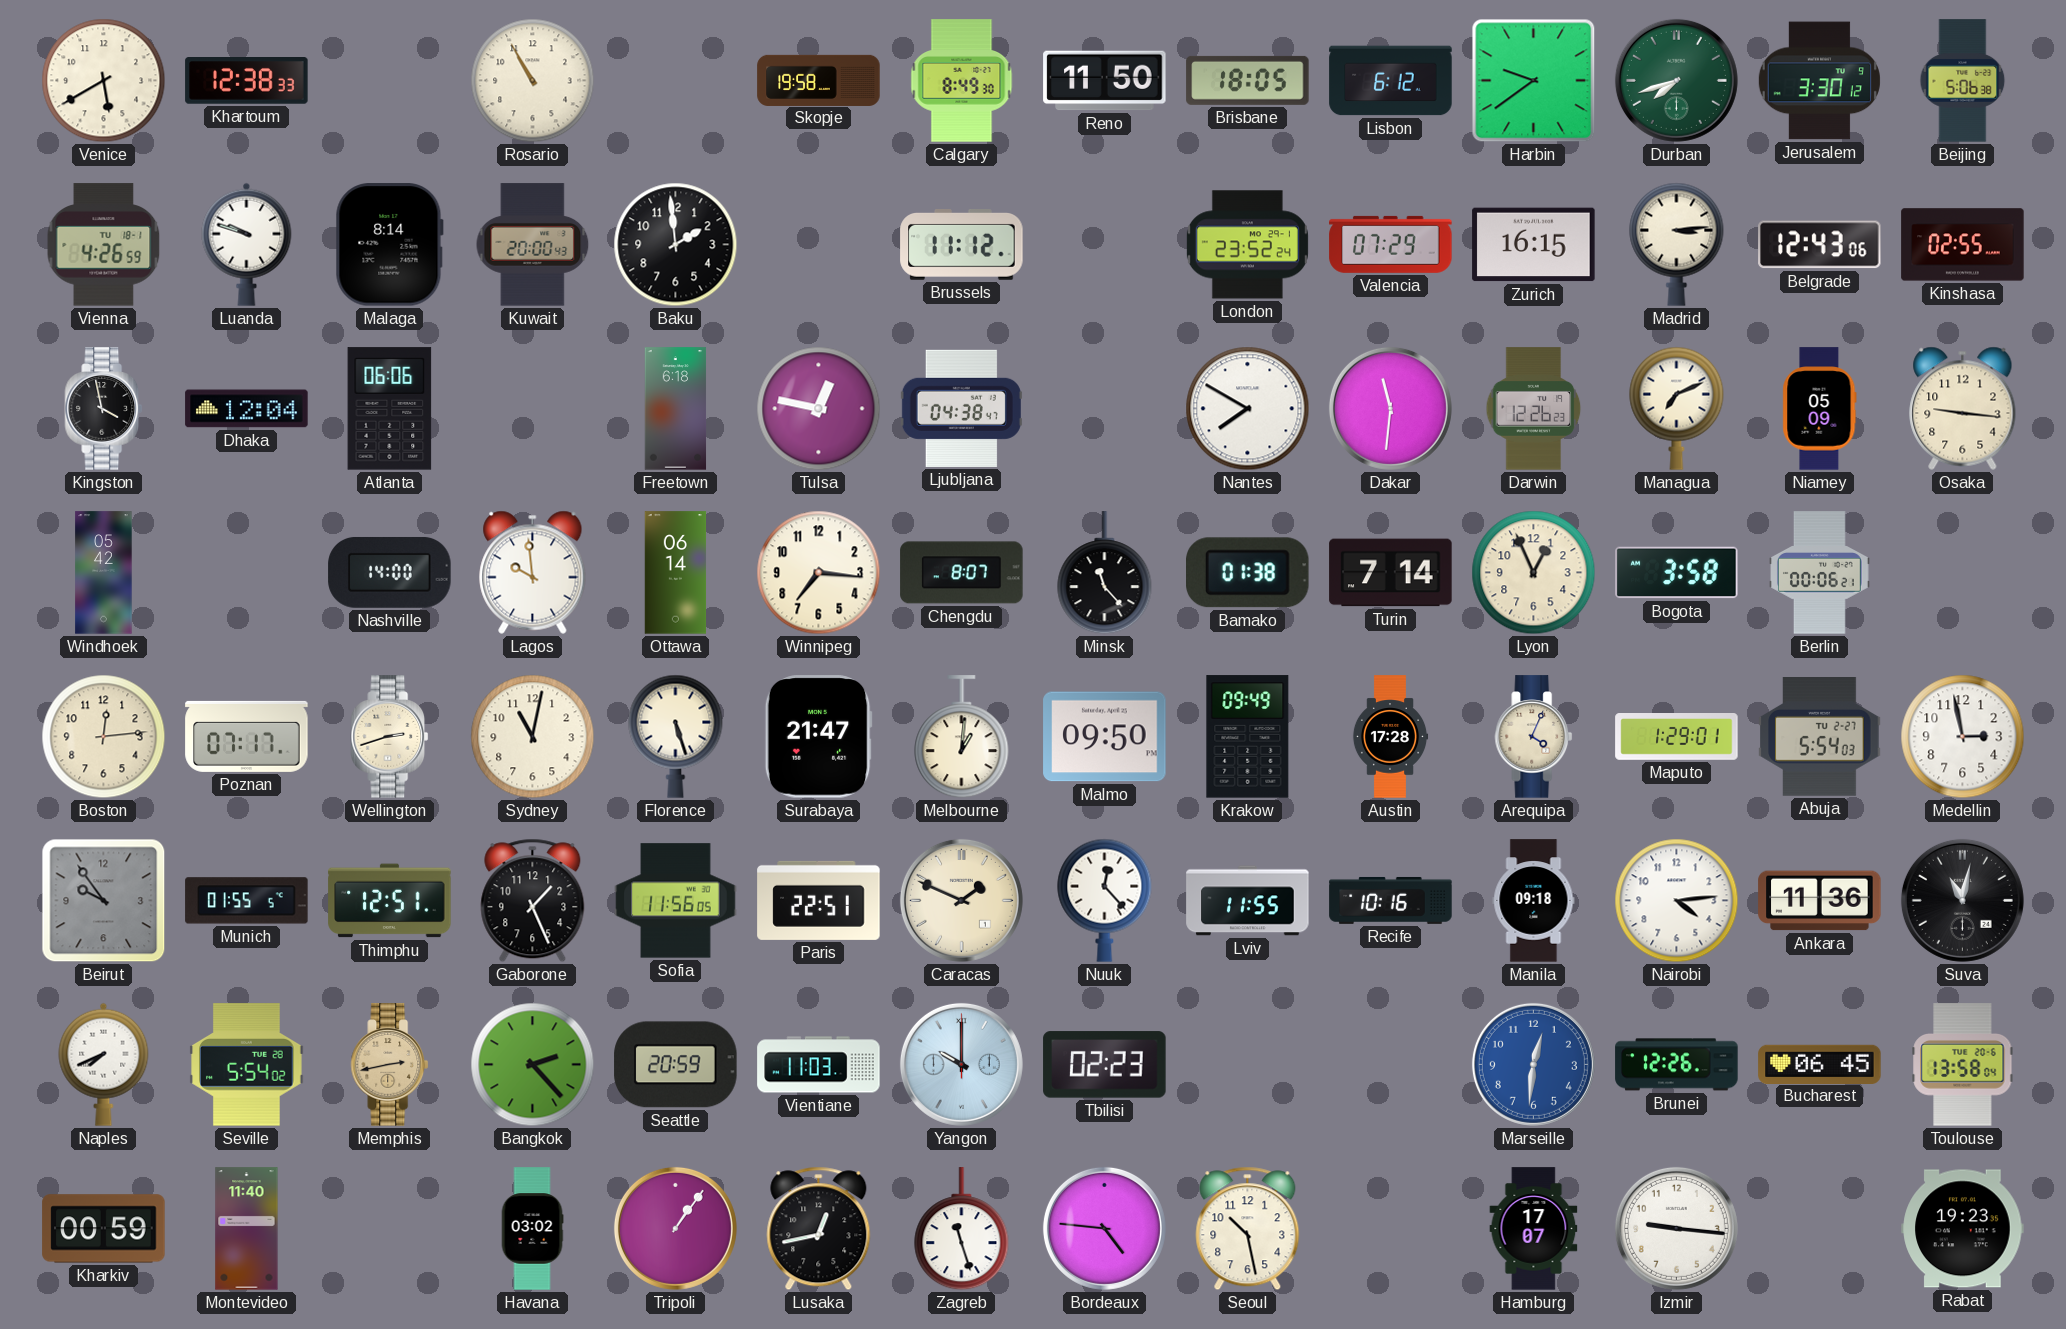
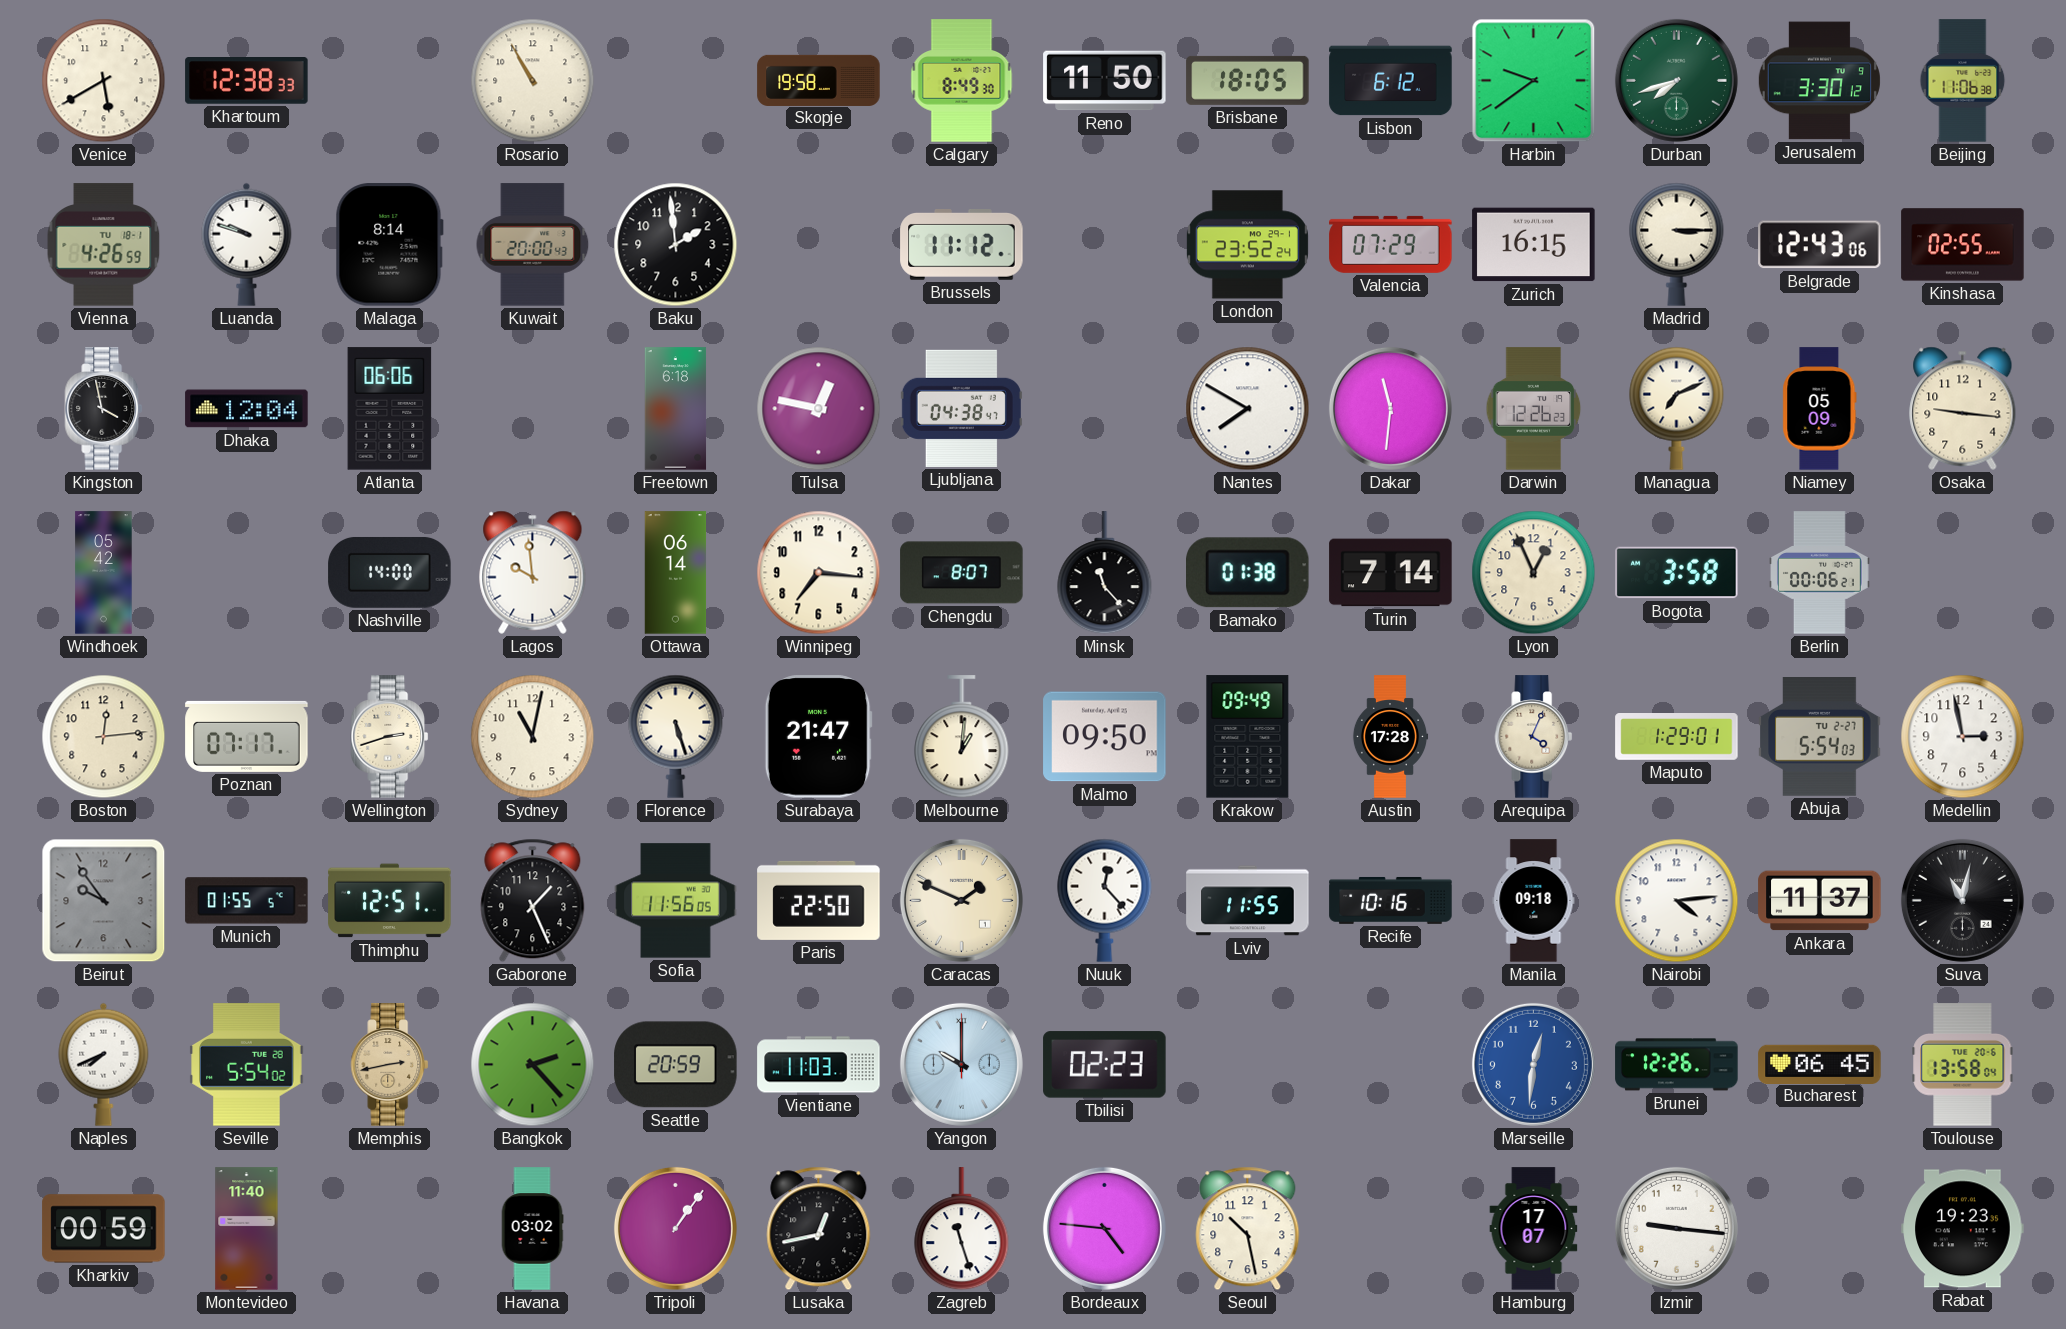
Beijing: 5:06 -> 11:06 (1963, 81)
Madrid: 3:14 -> 3:15 (1677, 244)
Paris: 22:51 -> 22:50 (819, 900)
Ankara: 11:36 -> 11:37 (1820, 901)
